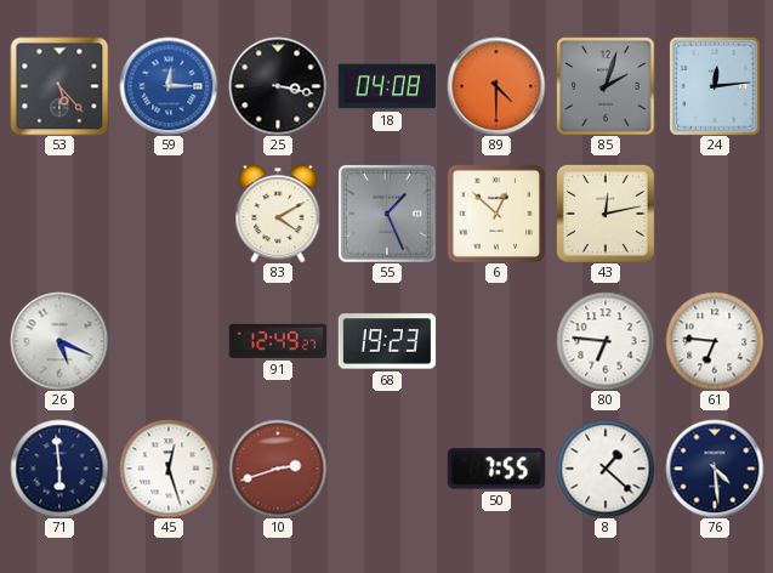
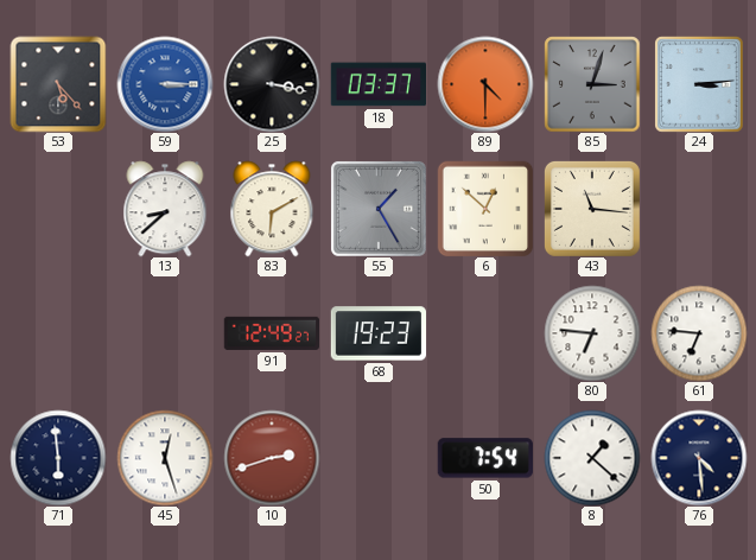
59: 12:15 -> 3:15 (165, 84)
18: 04:08 -> 03:37 (377, 84)
85: 2:03 -> 3:03 (592, 84)
24: 12:14 -> 3:14 (699, 84)
13: none -> 8:38 (165, 209)
83: 4:10 -> 6:10 (272, 209)
55: 1:26 -> 1:25 (379, 209)
43: 12:13 -> 11:16 (592, 209)
26: 5:19 -> none (59, 341)
50: 7:55 -> 7:54 (485, 458)
